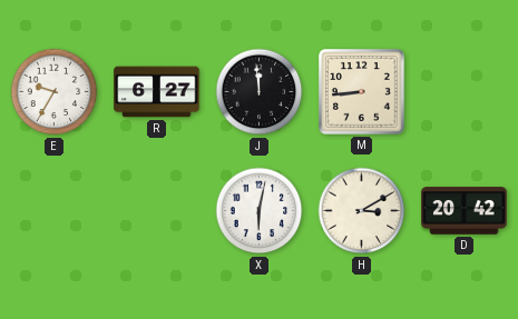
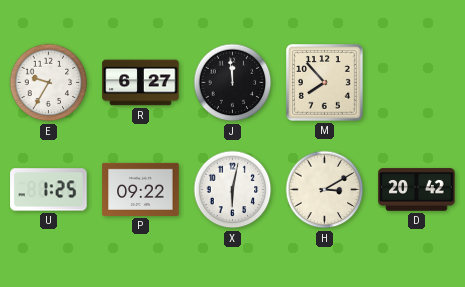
M: 8:44 -> 7:53 (325, 83)
U: none -> 1:25 (49, 190)
P: none -> 09:22 (141, 189)
